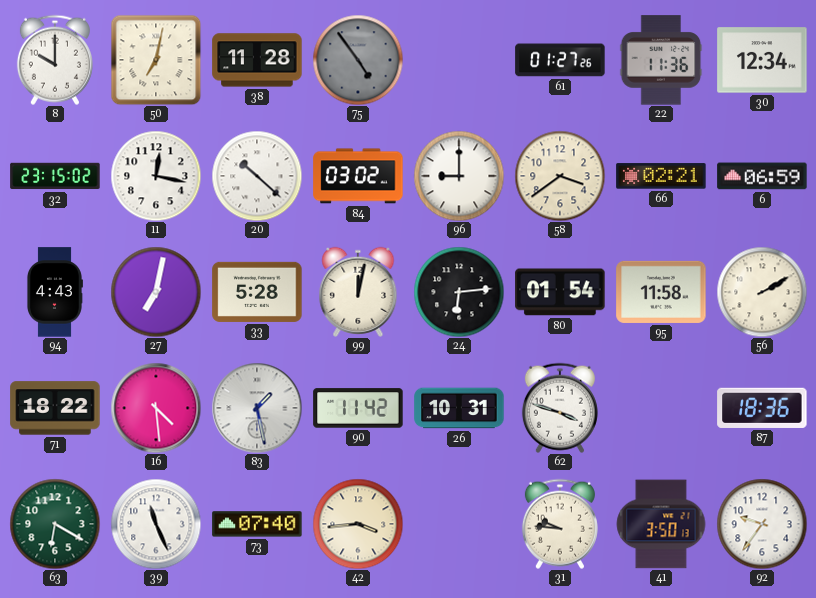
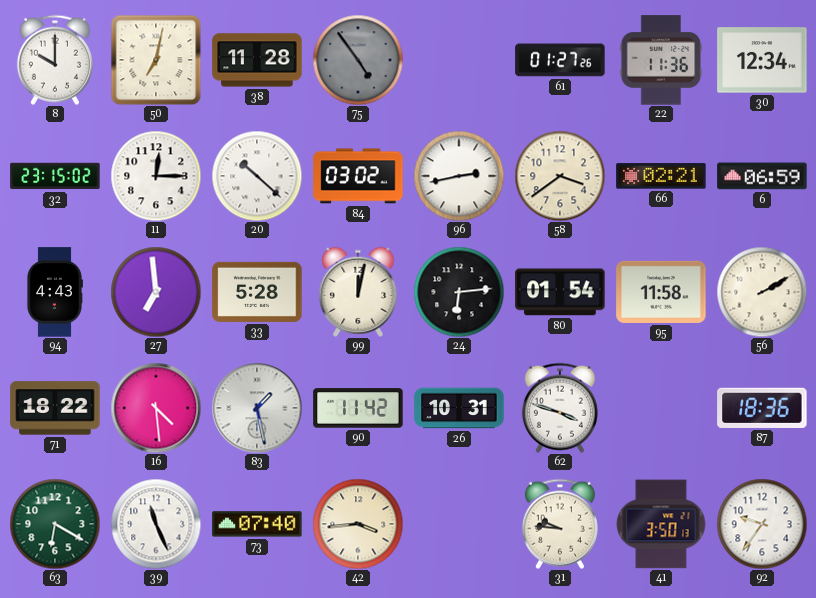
11: 12:17 -> 12:15 (156, 176)
96: 9:00 -> 2:43 (459, 176)
27: 7:02 -> 6:59 (156, 292)
